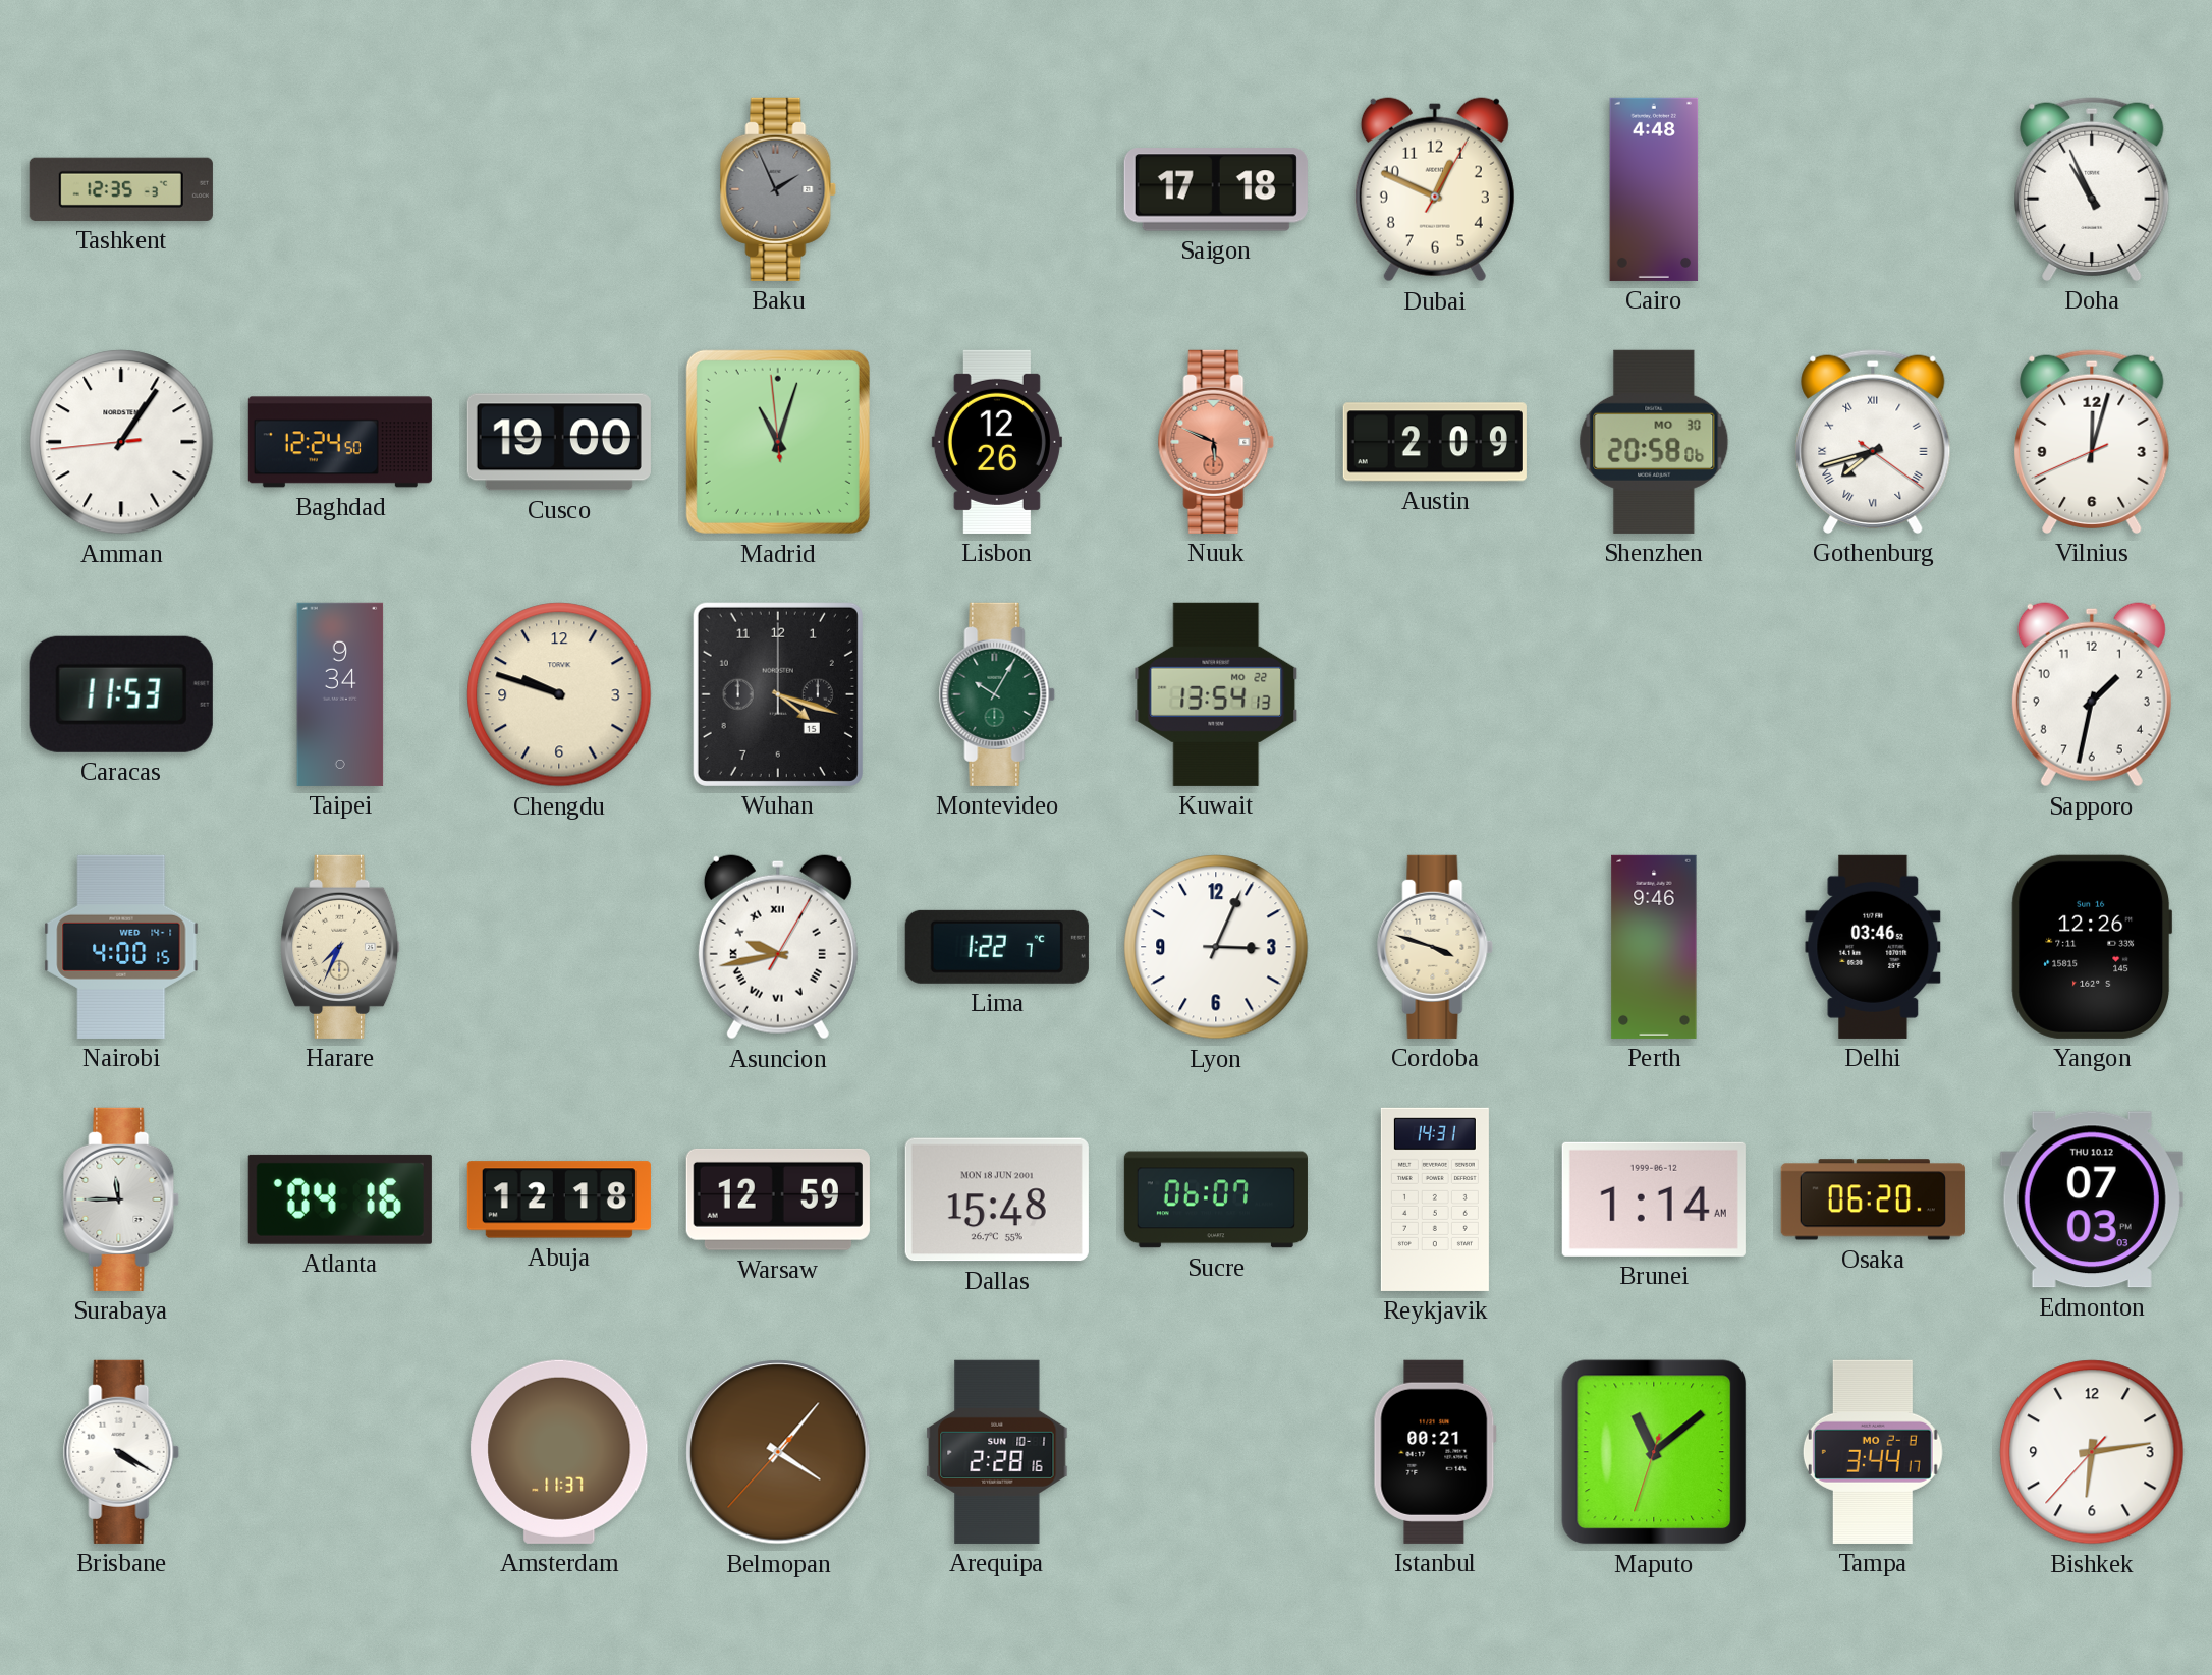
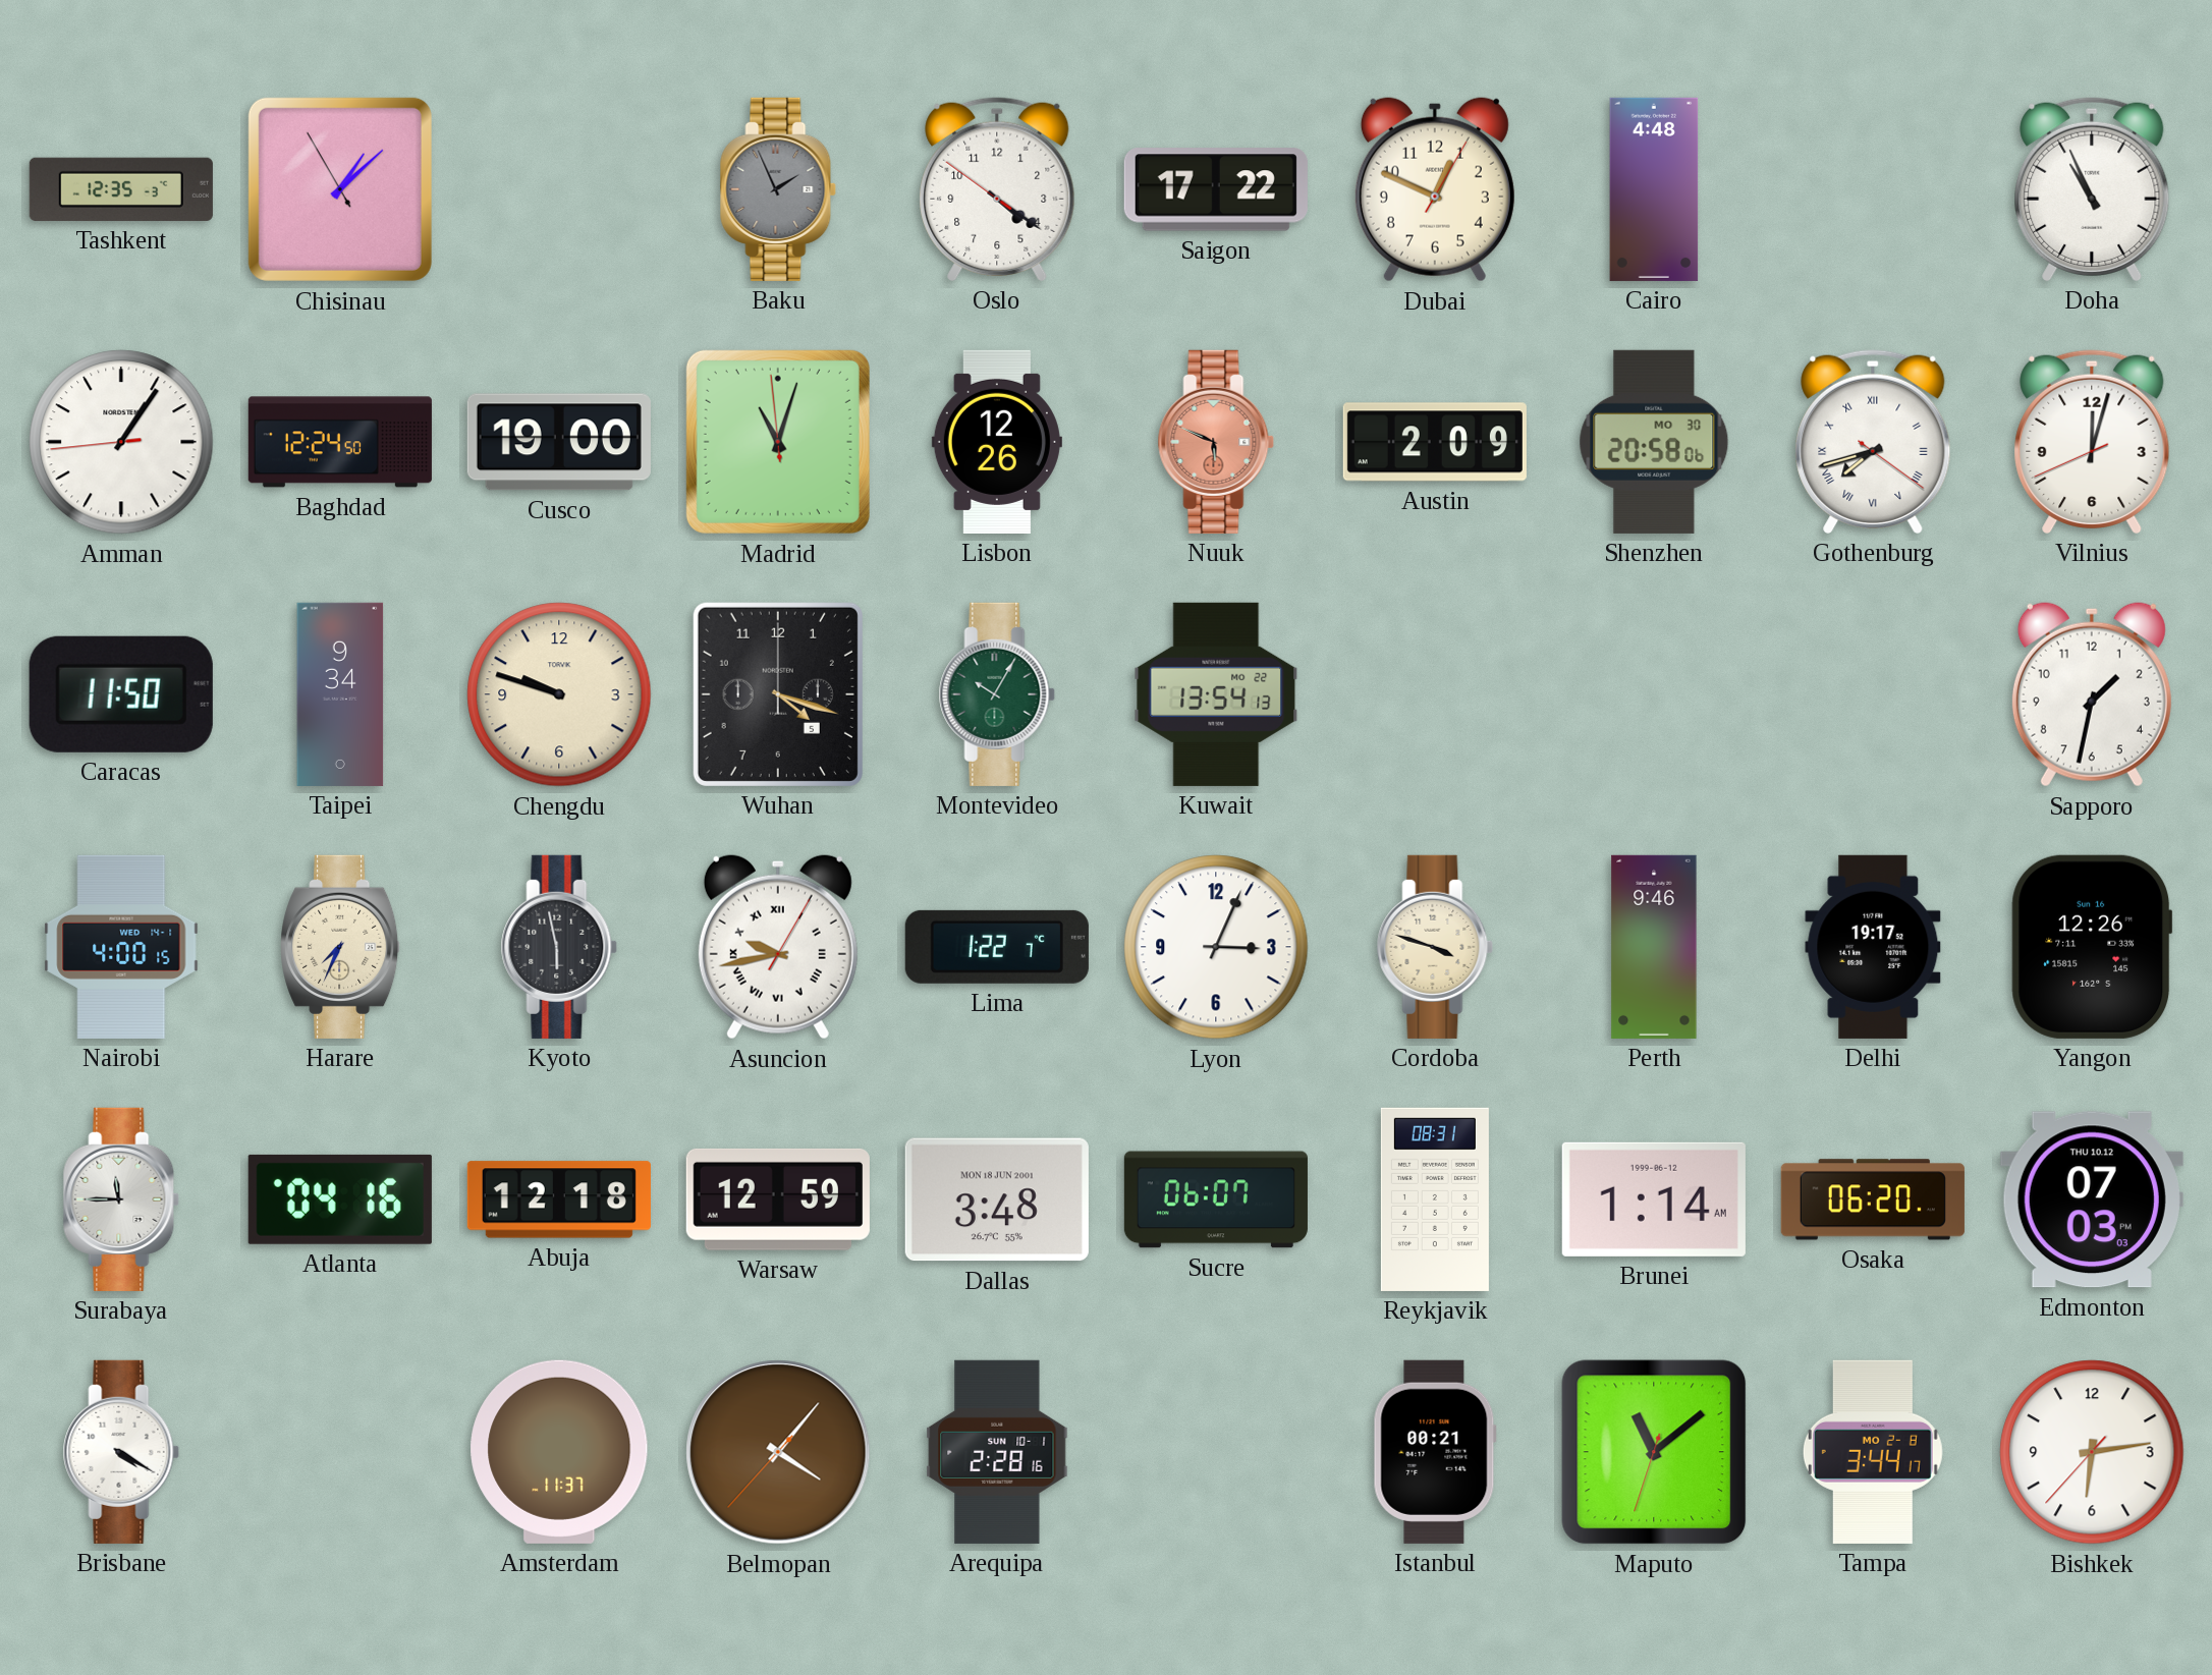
Chisinau: none -> 1:07 (340, 189)
Oslo: none -> 4:20 (997, 189)
Saigon: 17:18 -> 17:22 (1216, 189)
Caracas: 11:53 -> 11:50 (121, 694)
Wuhan date: 15 -> 5 (778, 694)
Kyoto: none -> 5:58 (559, 947)
Delhi: 03:46 -> 19:17 (1873, 947)
Dallas: 15:48 -> 3:48 (997, 1199)
Reykjavik: 14:31 -> 08:31 (1435, 1199)
